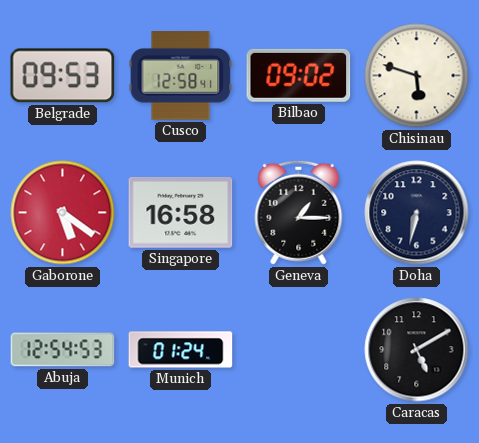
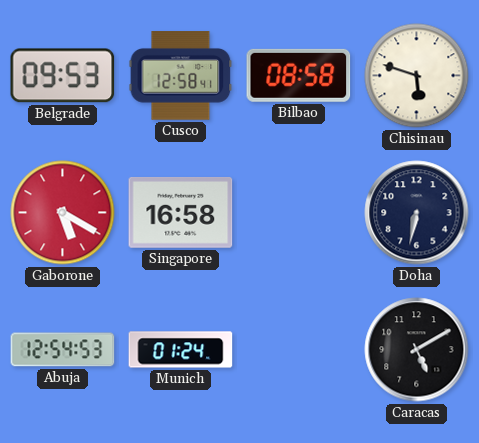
Bilbao: 09:02 -> 08:58 (299, 75)
Gaborone: 5:21 -> 5:20 (63, 213)
Geneva: 1:15 -> none (299, 212)
